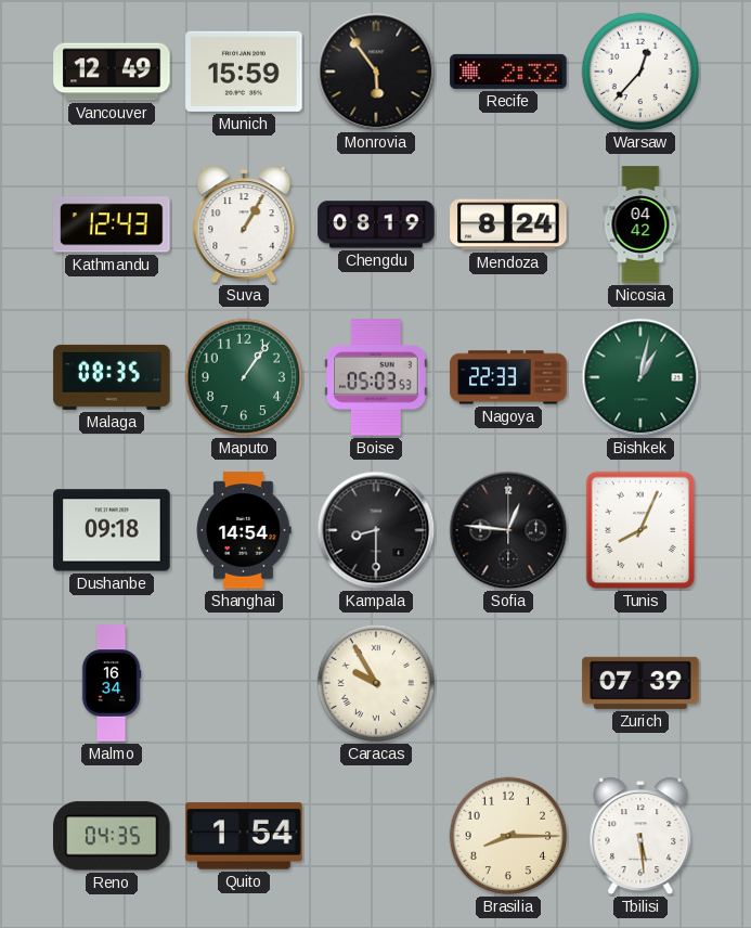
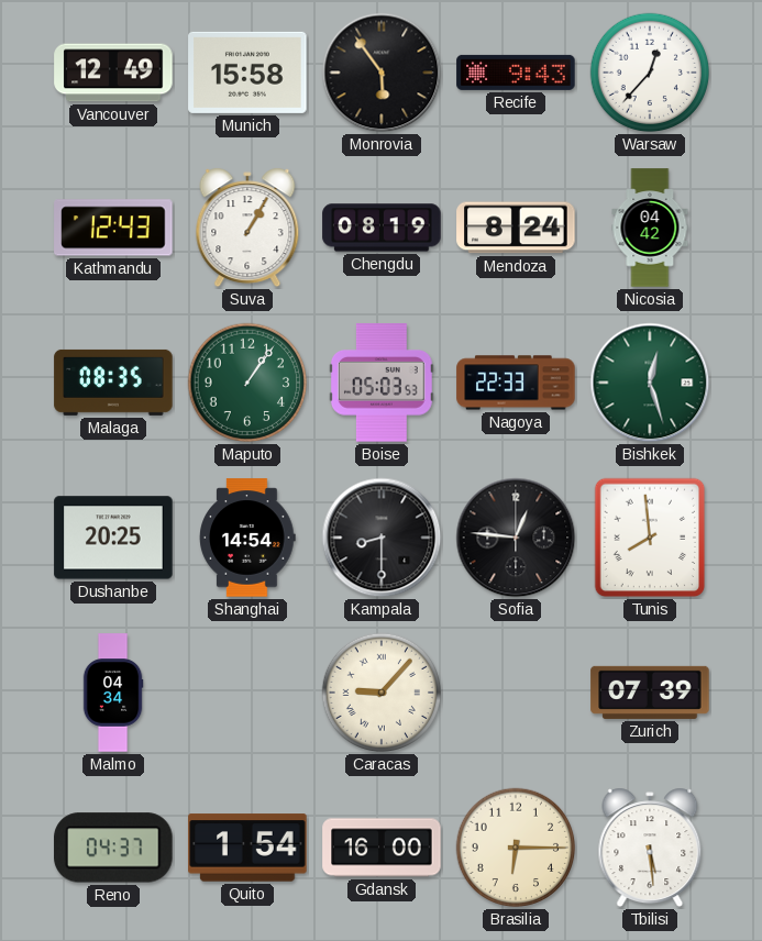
Munich: 15:59 -> 15:58 (247, 73)
Recife: 2:32 -> 9:43 (516, 73)
Bishkek: 1:02 -> 12:27 (650, 383)
Dushanbe: 09:18 -> 20:25 (113, 538)
Tunis: 8:04 -> 7:59 (650, 538)
Malmo: 16:34 -> 04:34 (113, 693)
Caracas: 9:55 -> 9:07 (382, 693)
Reno: 04:35 -> 04:37 (113, 848)
Gdansk: none -> 16:00 (382, 848)
Brasilia: 8:15 -> 6:15 (516, 848)
